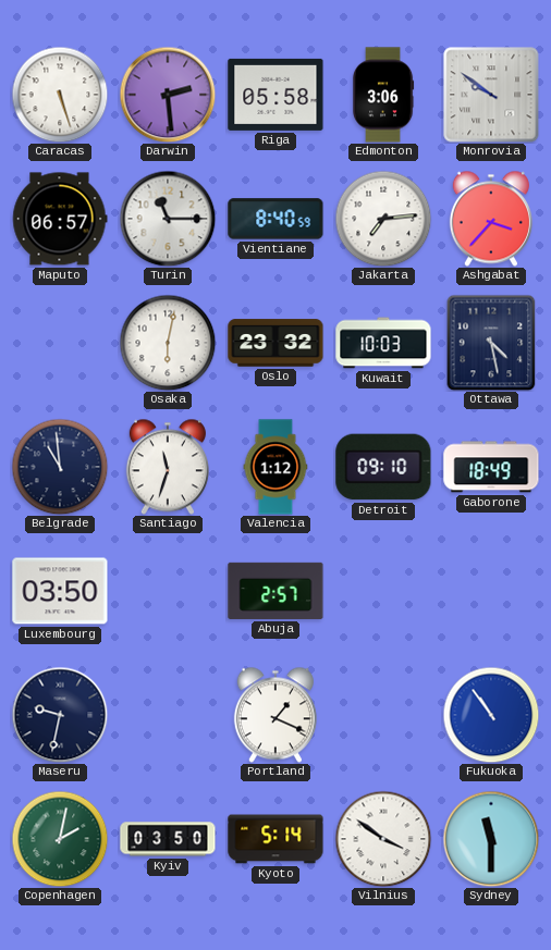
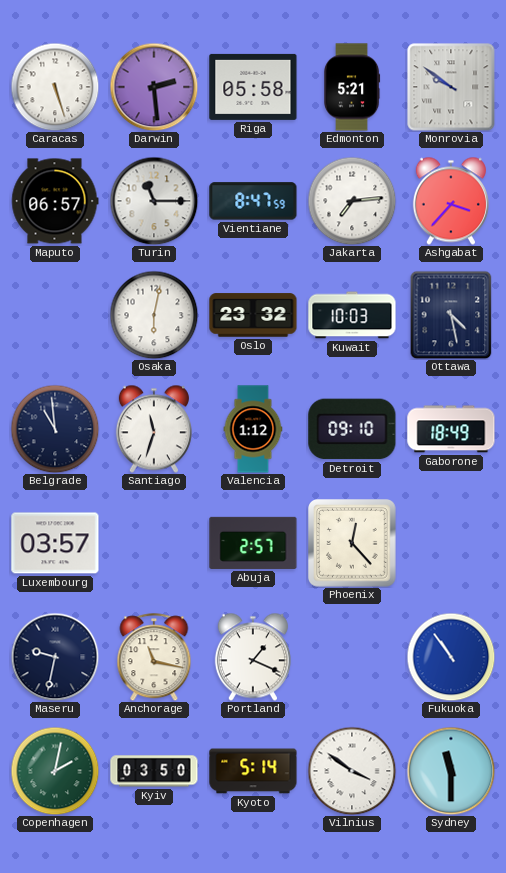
Edmonton: 3:06 -> 5:21 (352, 87)
Vientiane: 8:40 -> 8:47 (253, 201)
Luxembourg: 03:50 -> 03:57 (55, 543)
Phoenix: none -> 12:23 (353, 544)
Anchorage: none -> 11:17 (154, 657)
